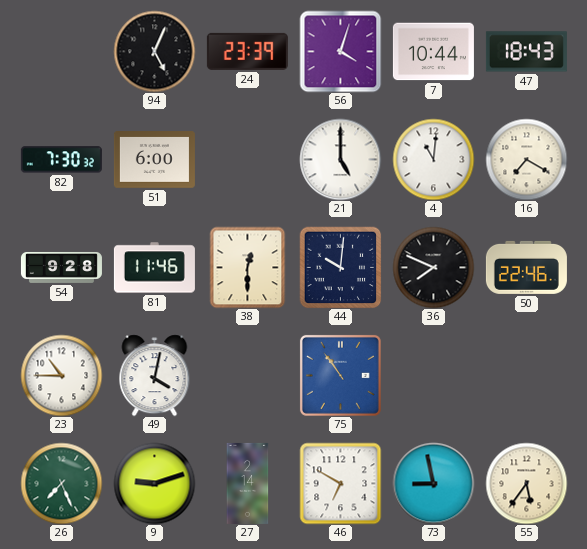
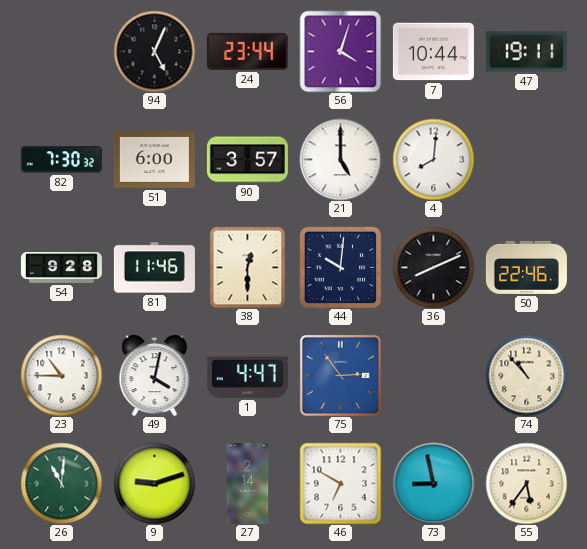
24: 23:39 -> 23:44 (247, 51)
47: 18:43 -> 19:11 (526, 52)
90: none -> 3:57 (247, 160)
4: 11:01 -> 8:01 (433, 159)
16: 7:20 -> none (526, 159)
36: 7:49 -> 8:11 (433, 267)
1: none -> 4:47 (247, 375)
75: 10:54 -> 2:54 (340, 375)
74: none -> 10:53 (526, 375)
26: 7:26 -> 11:01 (61, 483)
